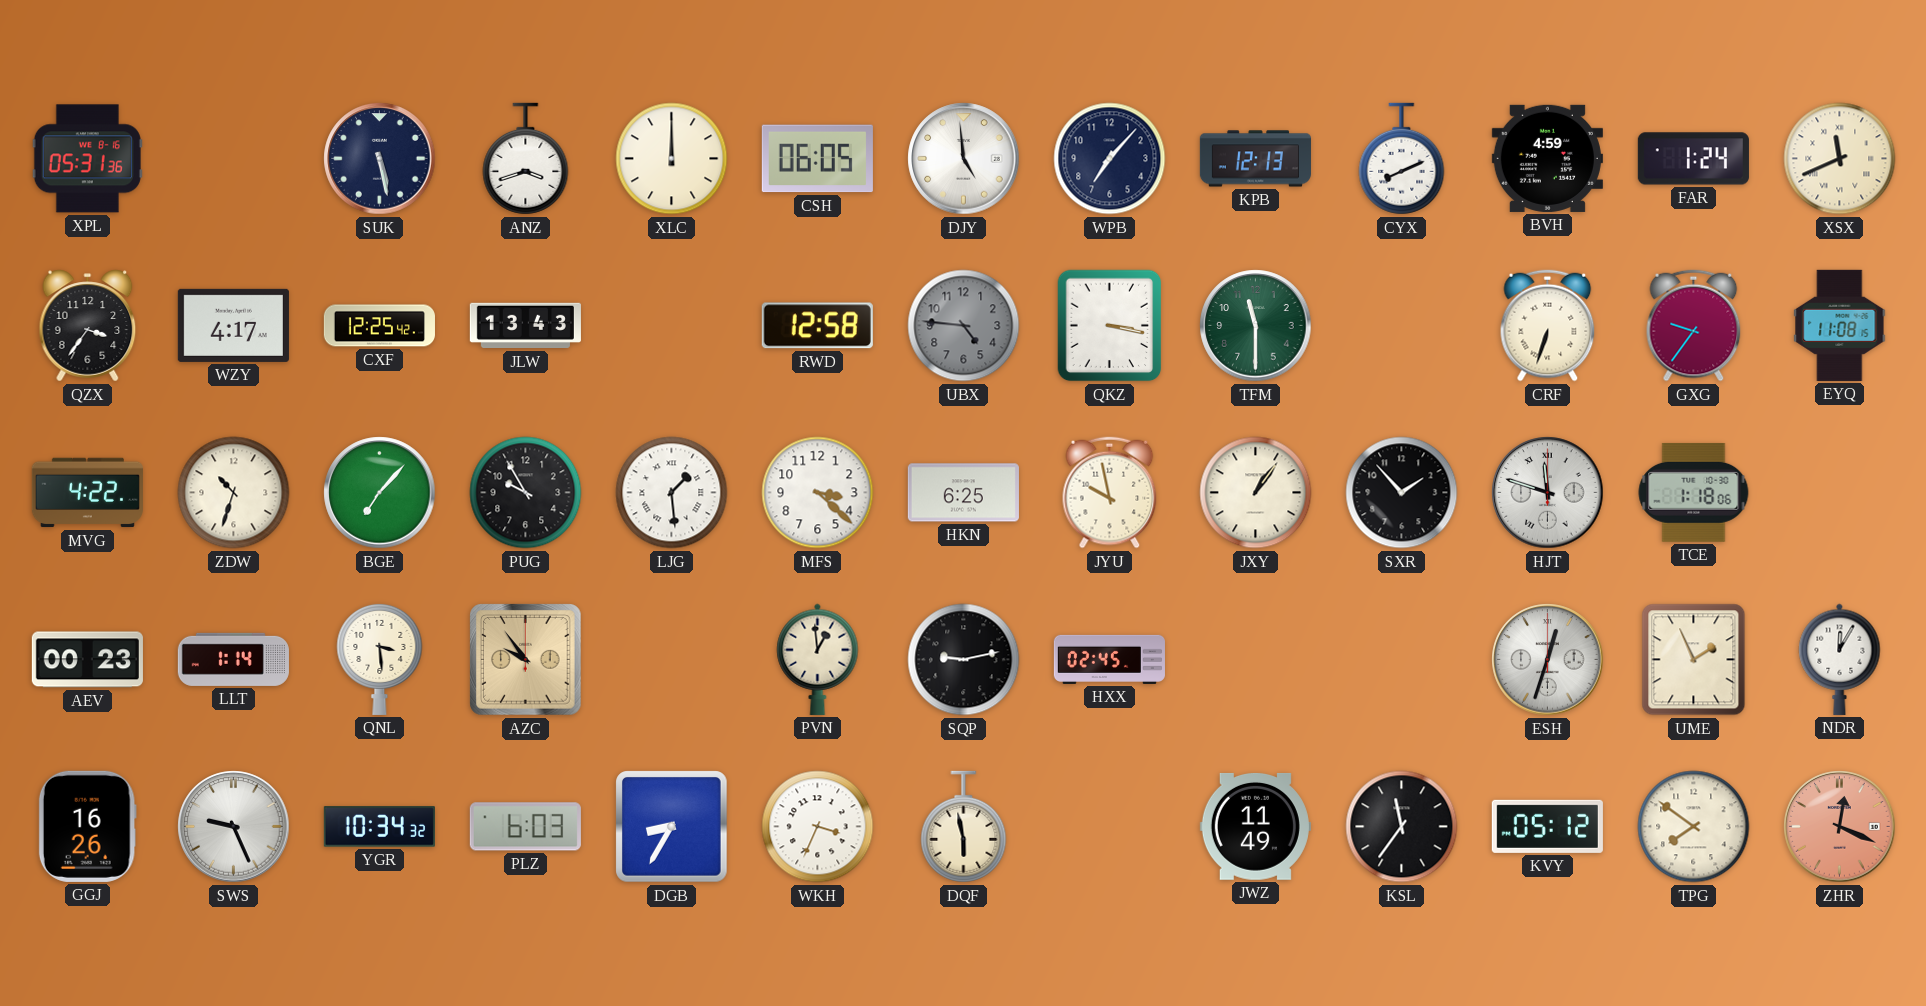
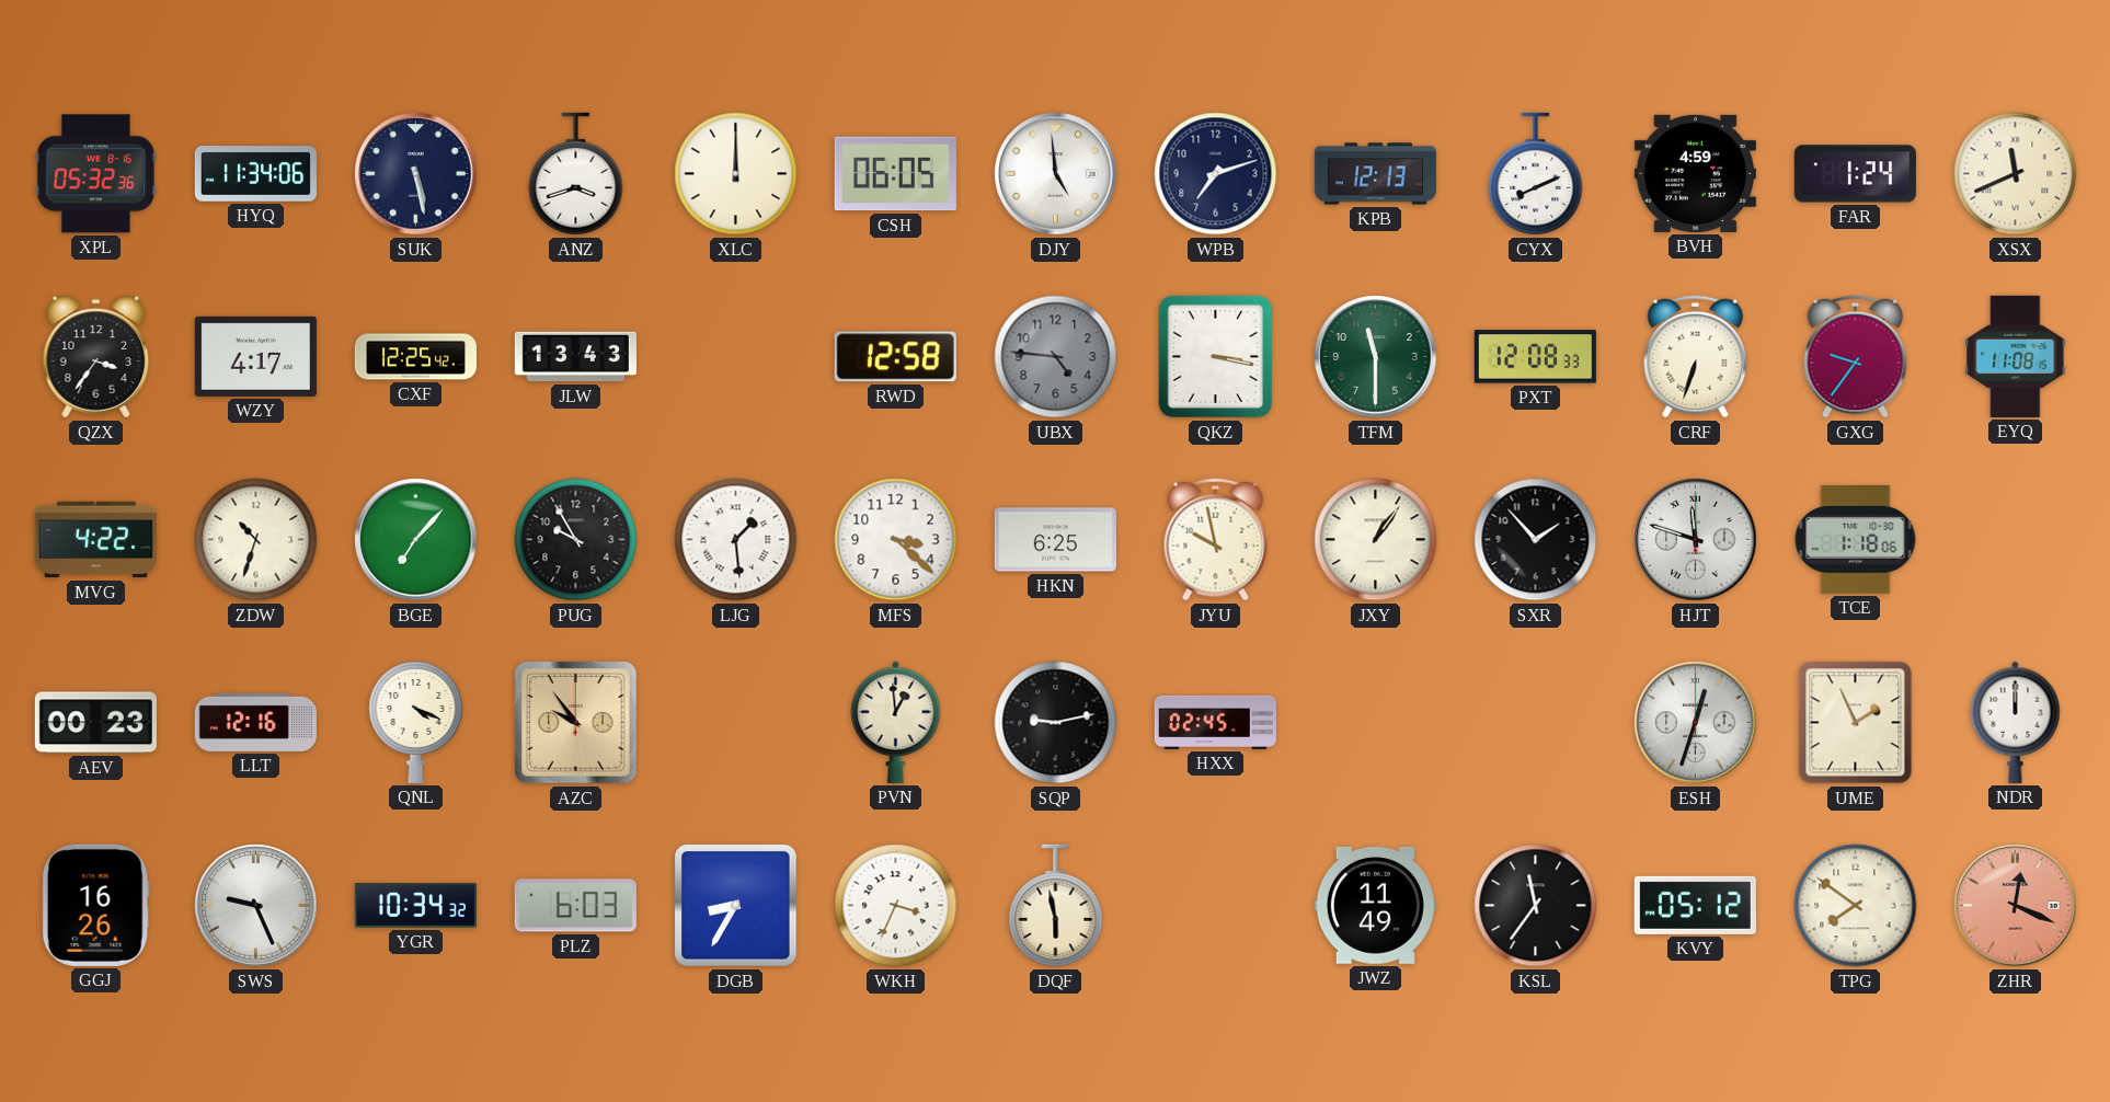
XPL: 05:31 -> 05:32 (95, 174)
HYQ: none -> 11:34 (255, 174)
WPB: 7:07 -> 7:12 (1216, 174)
PXT: none -> 12:08 (1535, 357)
LLT: 1:14 -> 12:16 (255, 722)
QNL: 3:29 -> 4:19 (416, 722)
NDR: 12:05 -> 12:00 (2016, 722)
